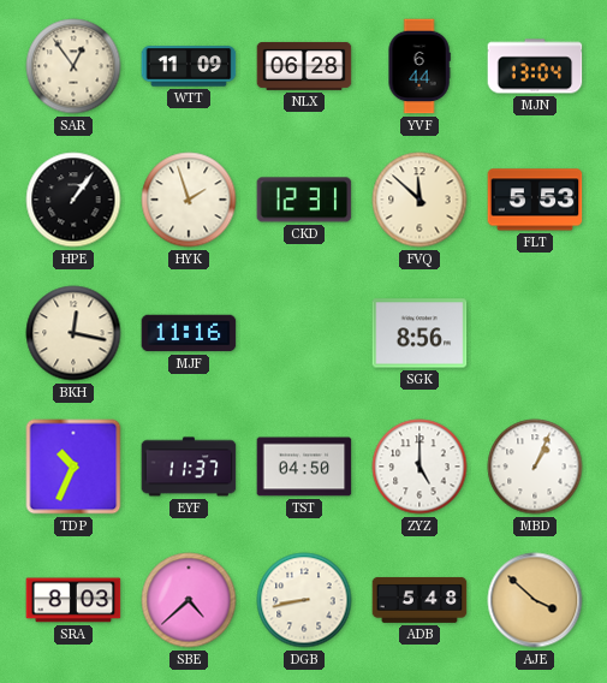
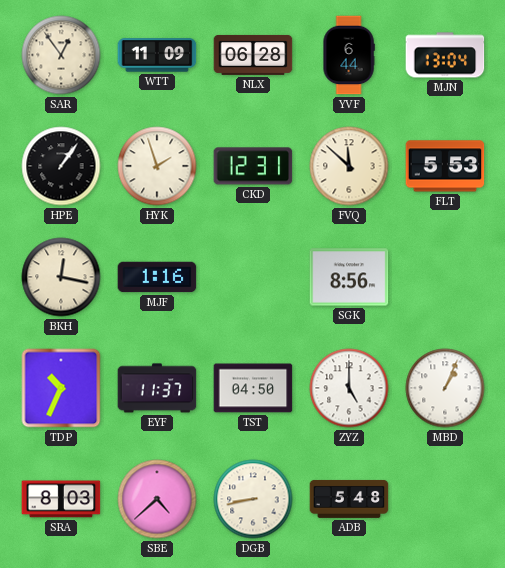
MJF: 11:16 -> 1:16 (157, 277)
AJE: 3:52 -> none (535, 600)
